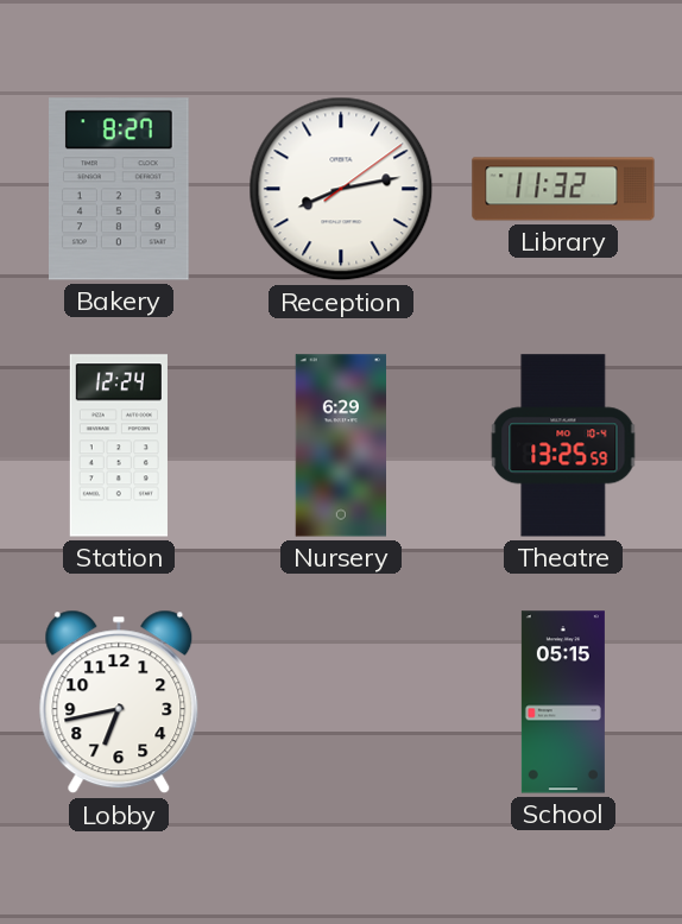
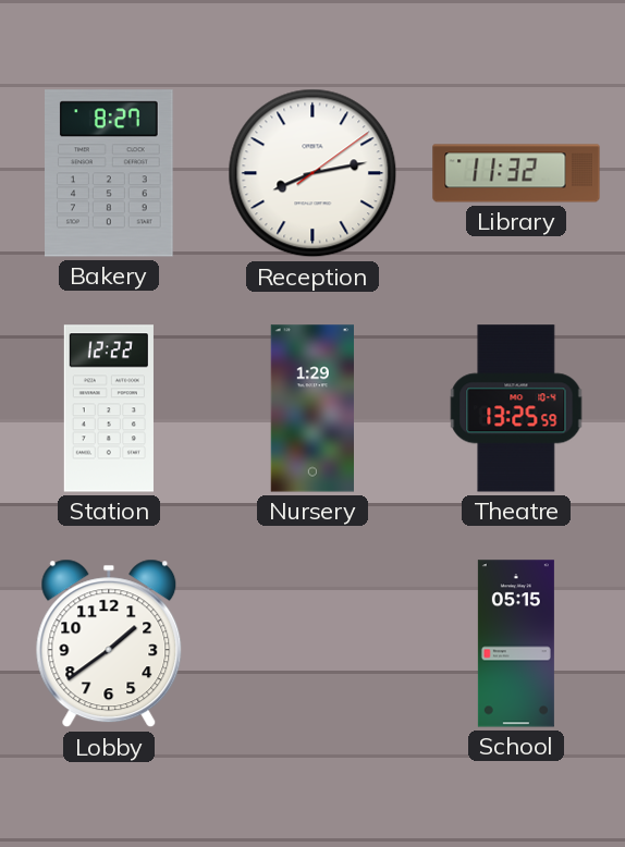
Station: 12:24 -> 12:22 (109, 408)
Nursery: 6:29 -> 1:29 (311, 408)
Lobby: 6:43 -> 1:39 (109, 643)
